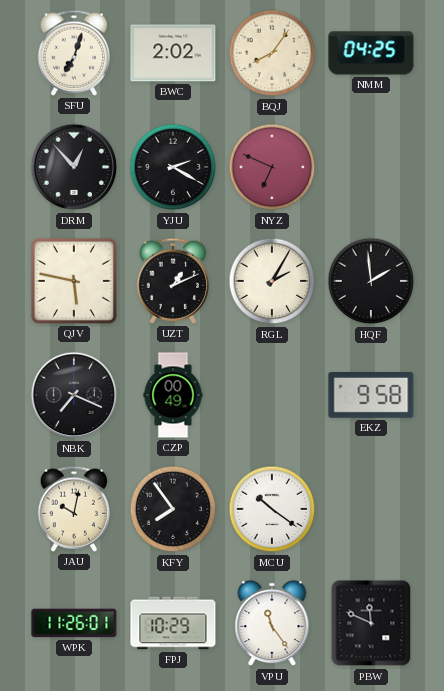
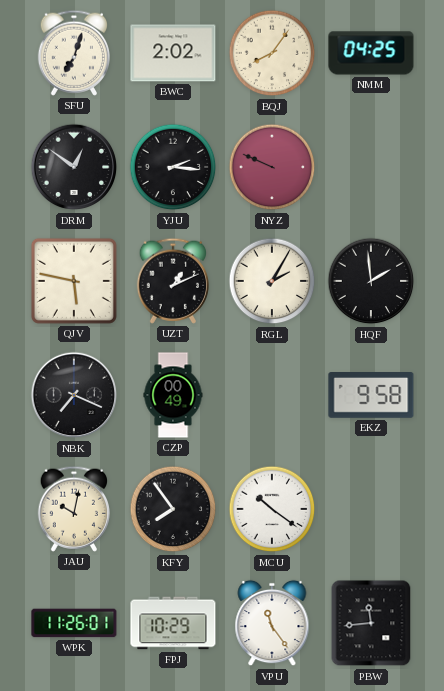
DRM: 12:53 -> 12:51 (74, 167)
YJU: 2:20 -> 2:16 (173, 167)
NYZ: 6:49 -> 9:49 (272, 167)
PBW: 11:49 -> 11:44 (371, 623)
